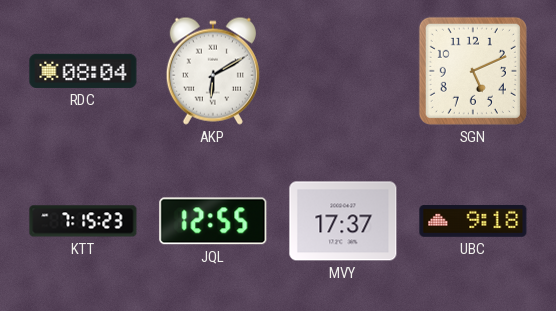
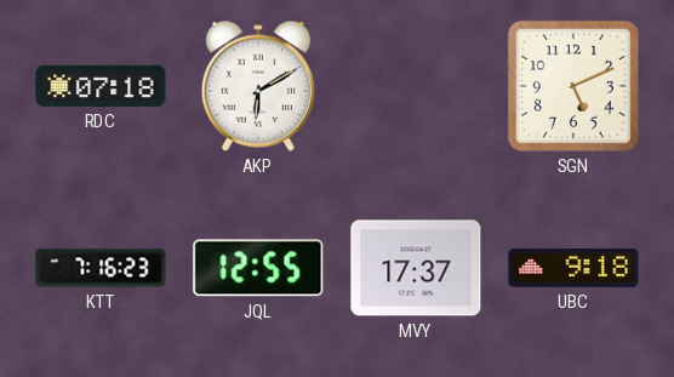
RDC: 08:04 -> 07:18 (101, 86)
KTT: 7:15 -> 7:16 (101, 268)
